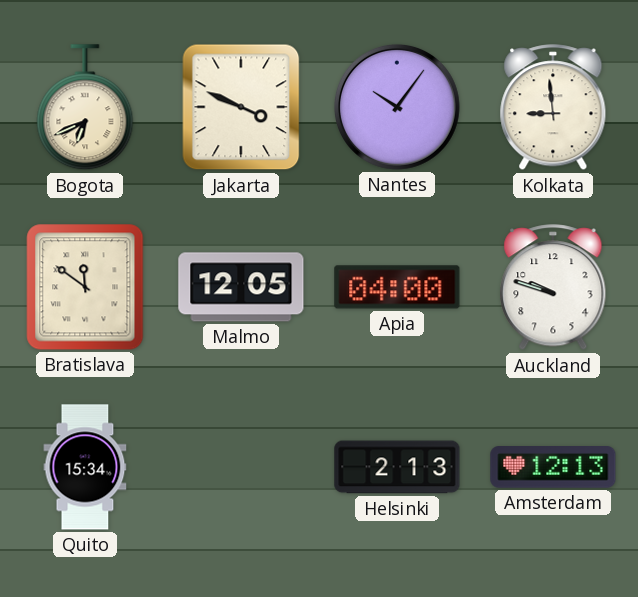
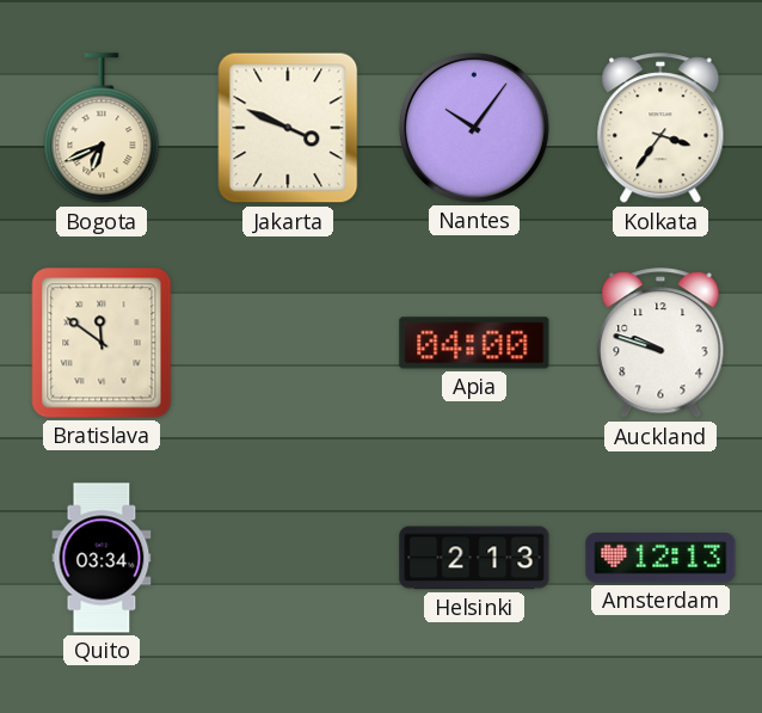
Kolkata: 8:59 -> 3:36 (660, 129)
Malmo: 12:05 -> none (241, 287)
Quito: 15:34 -> 03:34 (102, 558)
